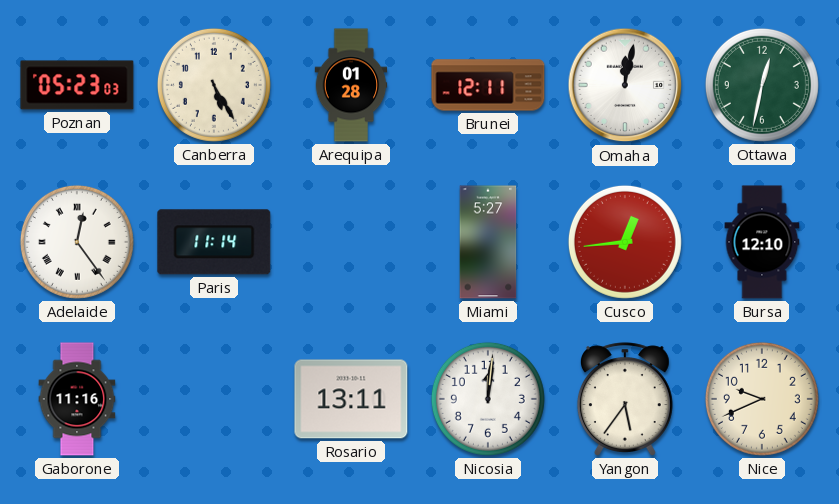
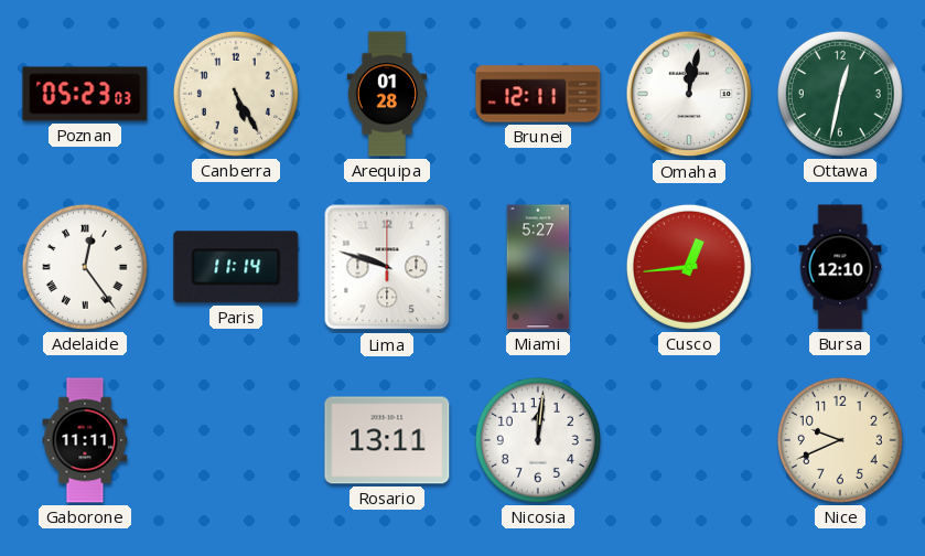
Lima: none -> 9:48 (387, 267)
Gaborone: 11:16 -> 11:11 (85, 440)
Yangon: 5:36 -> none (625, 399)
